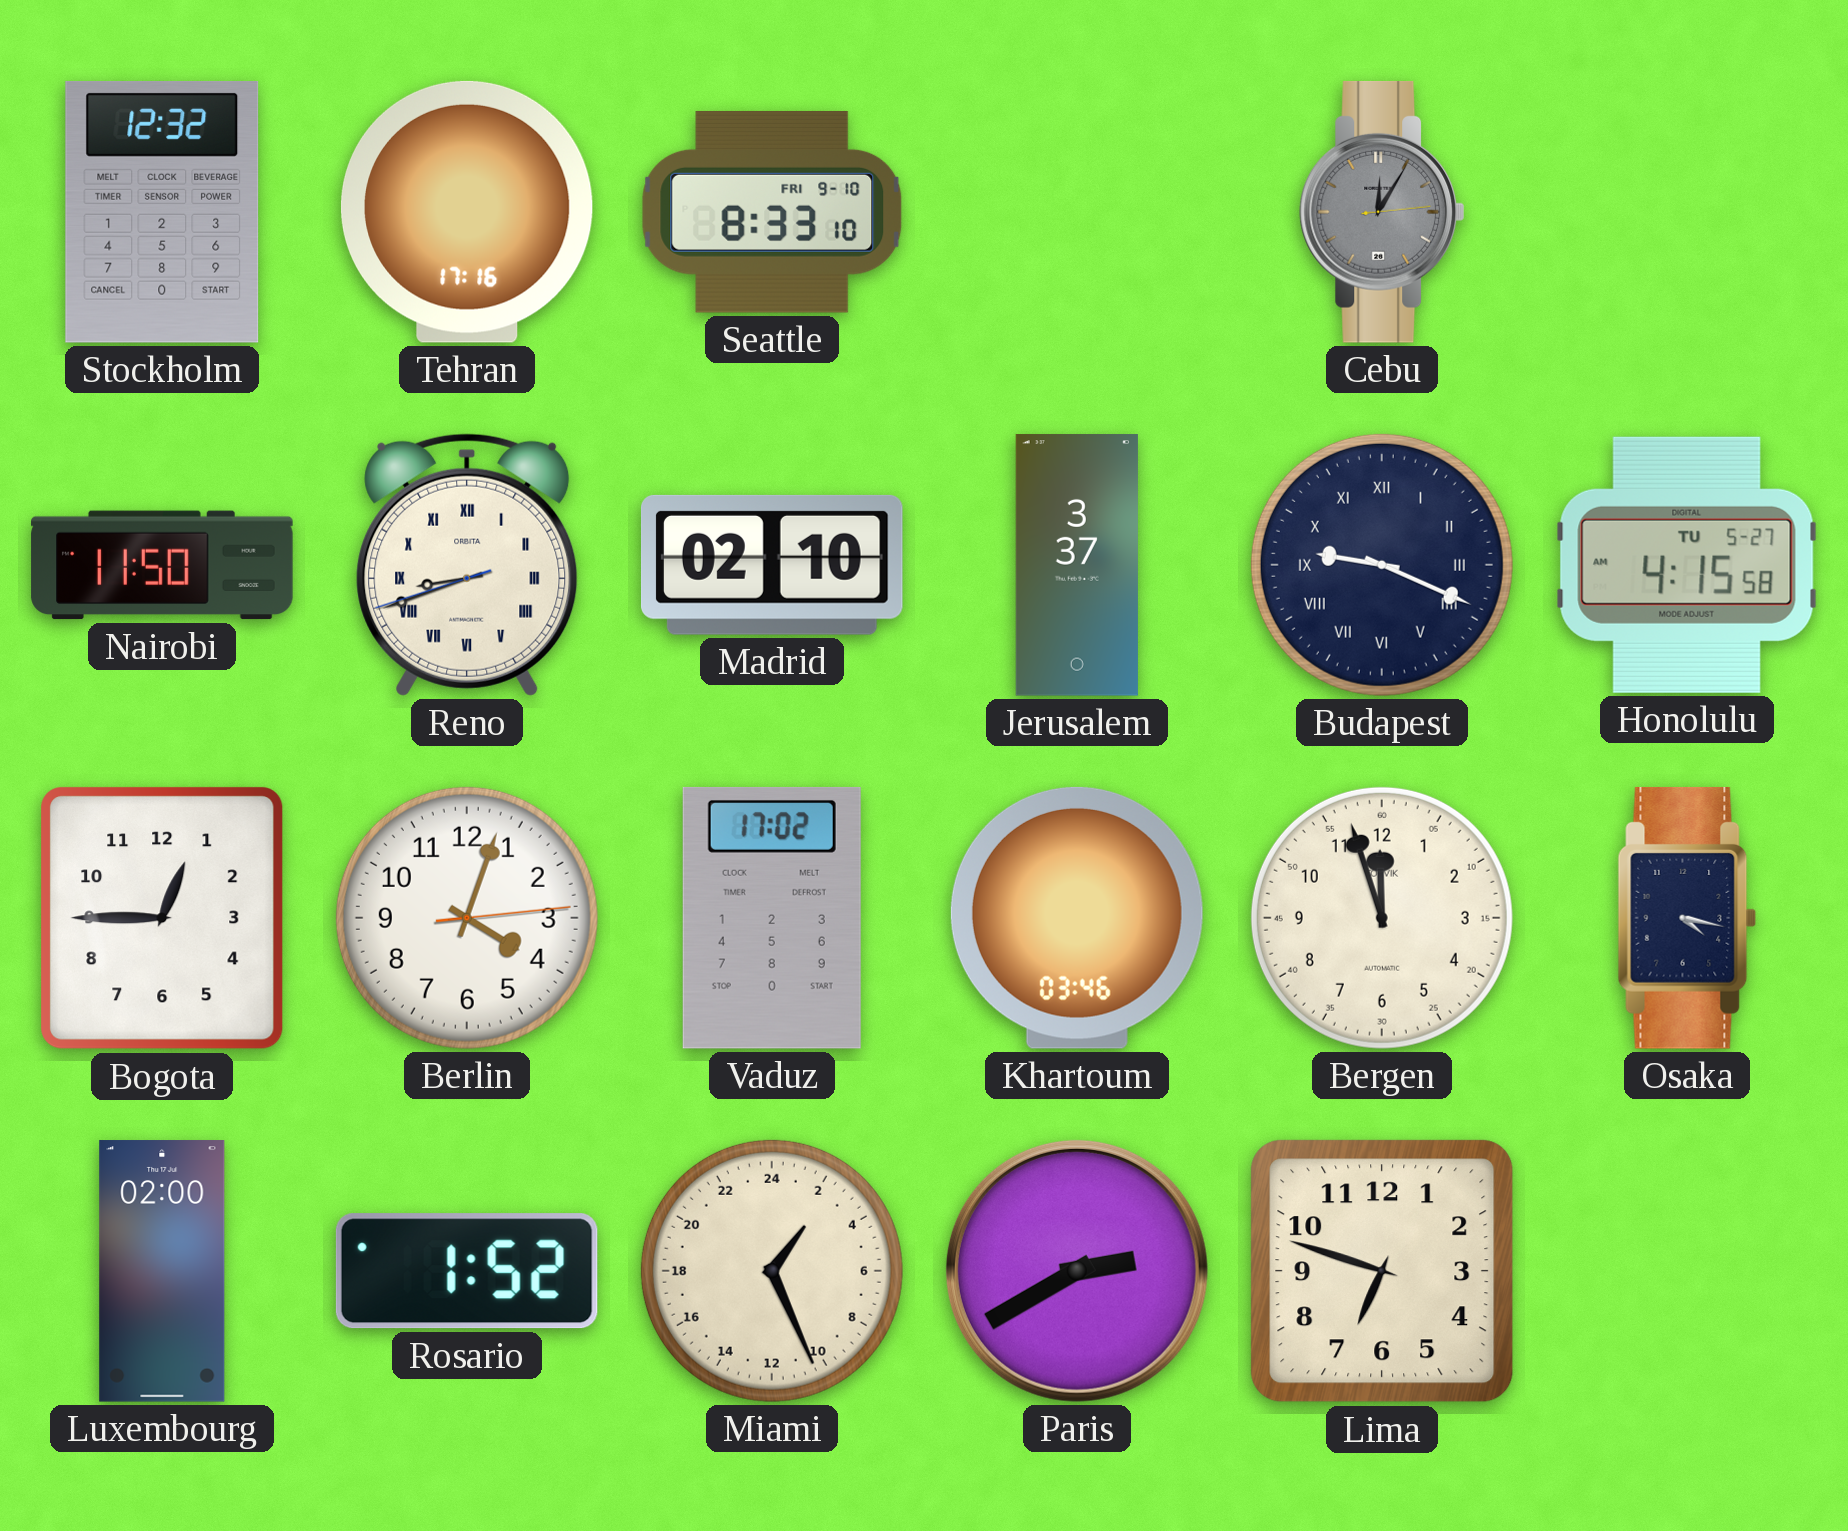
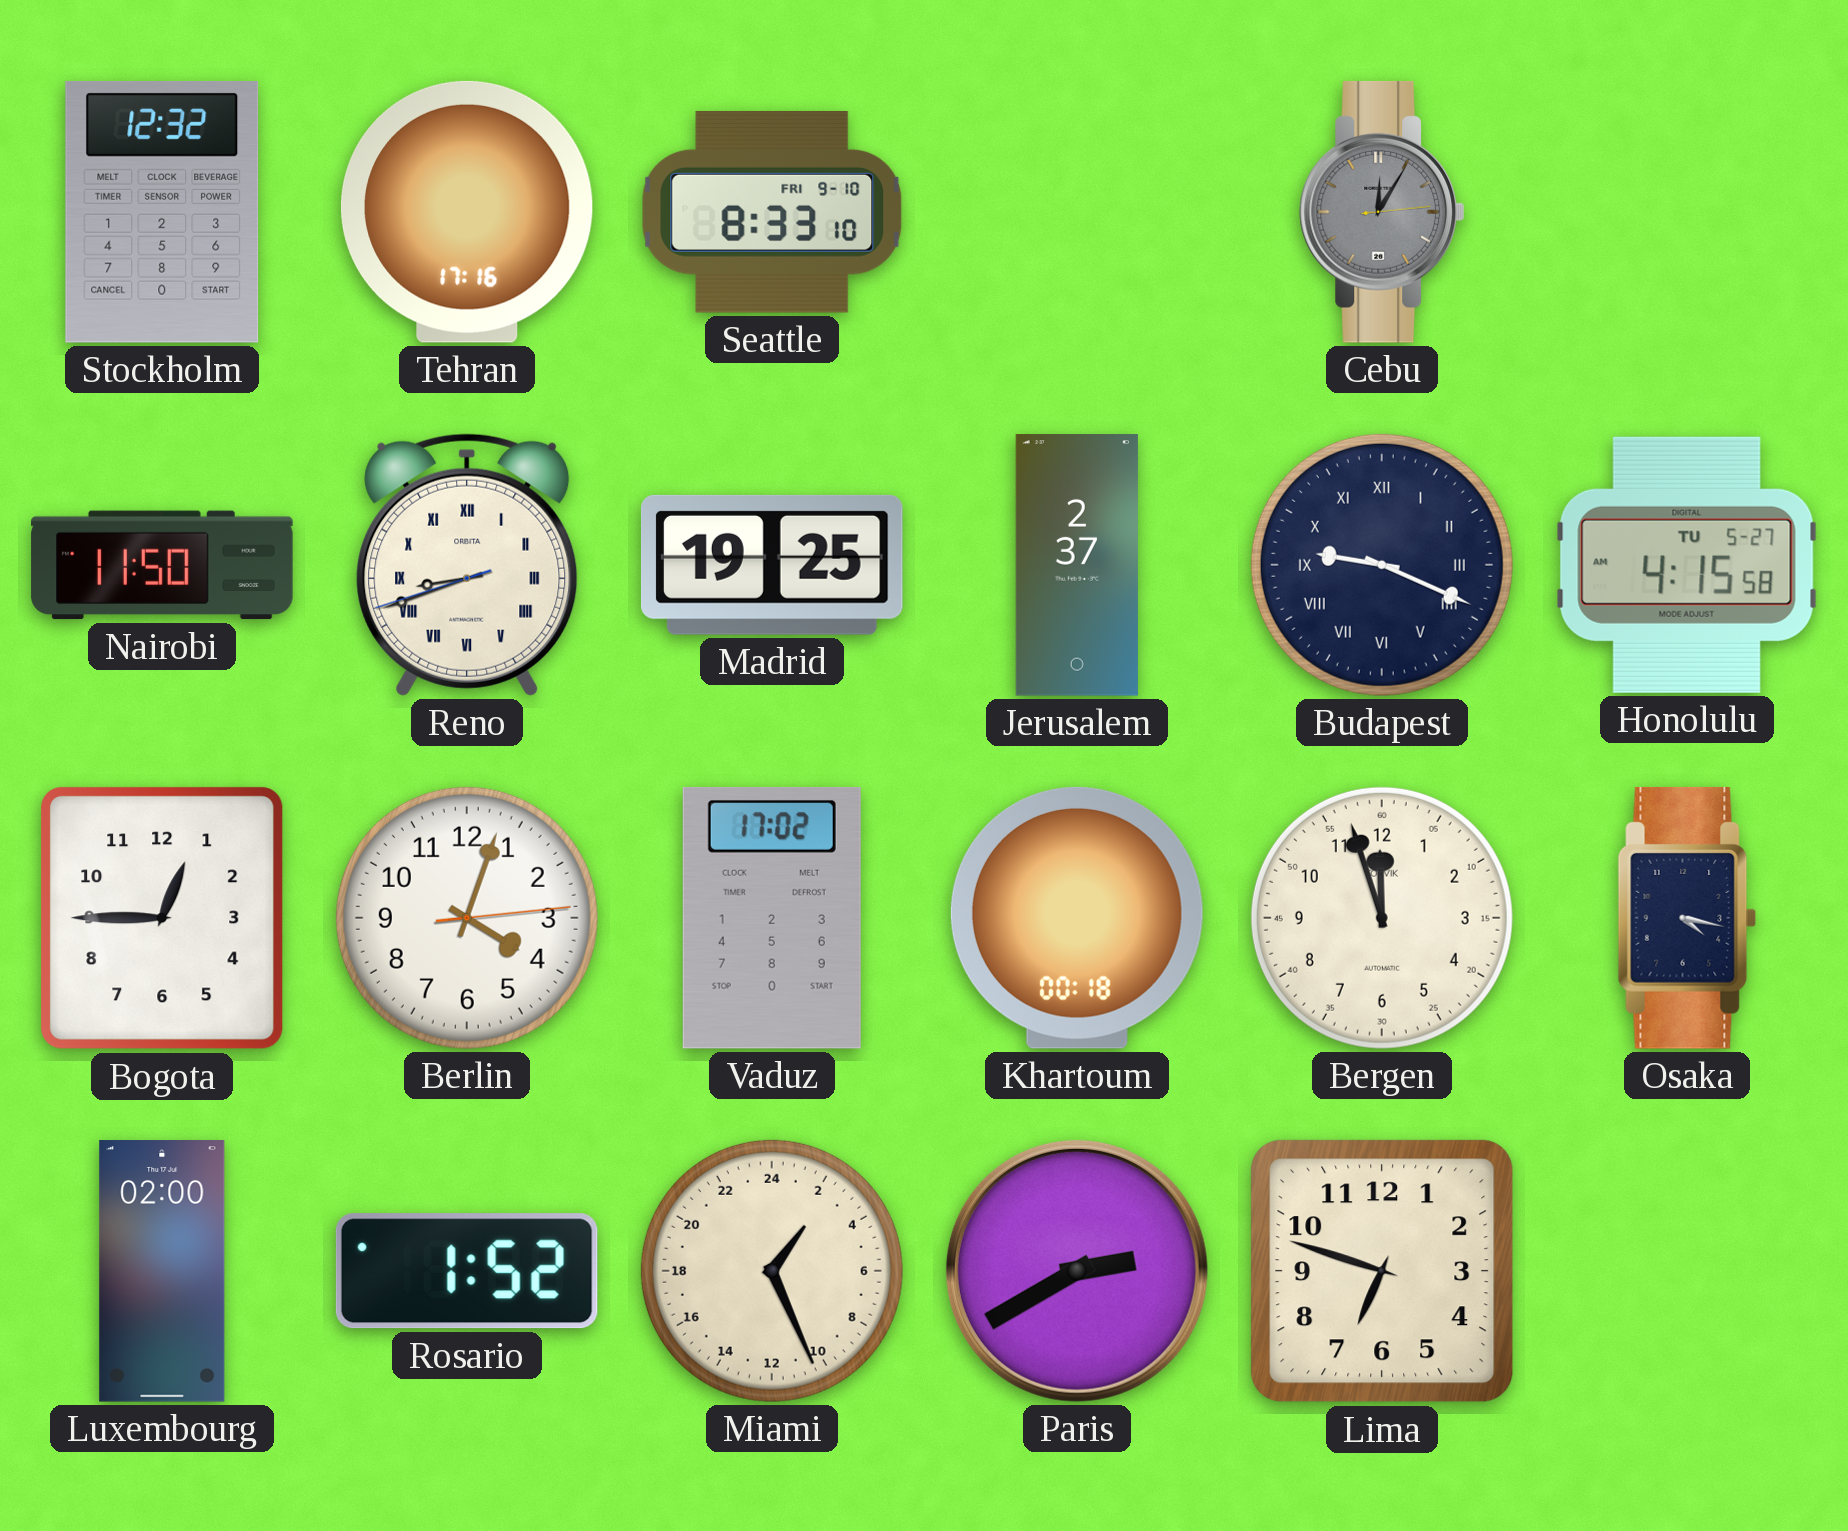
Madrid: 02:10 -> 19:25 (772, 565)
Jerusalem: 3:37 -> 2:37 (1077, 565)
Khartoum: 03:46 -> 00:18 (1077, 918)
